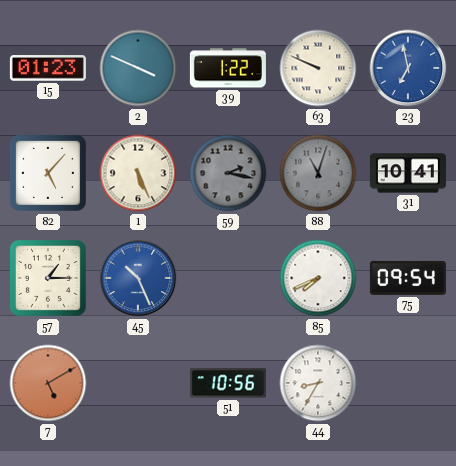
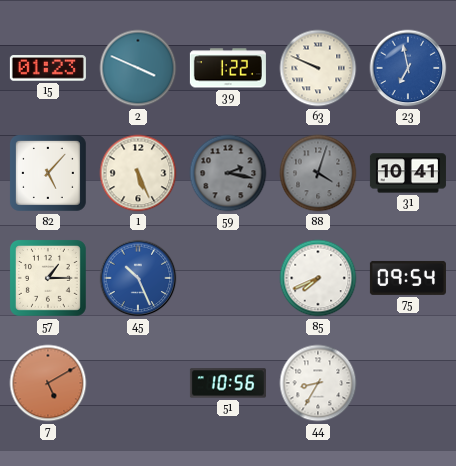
88: 11:03 -> 4:03 (318, 173)
